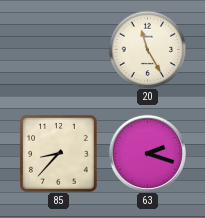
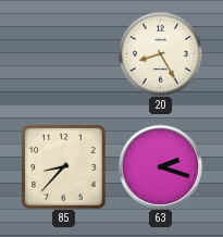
20: 11:25 -> 8:25 (160, 53)
